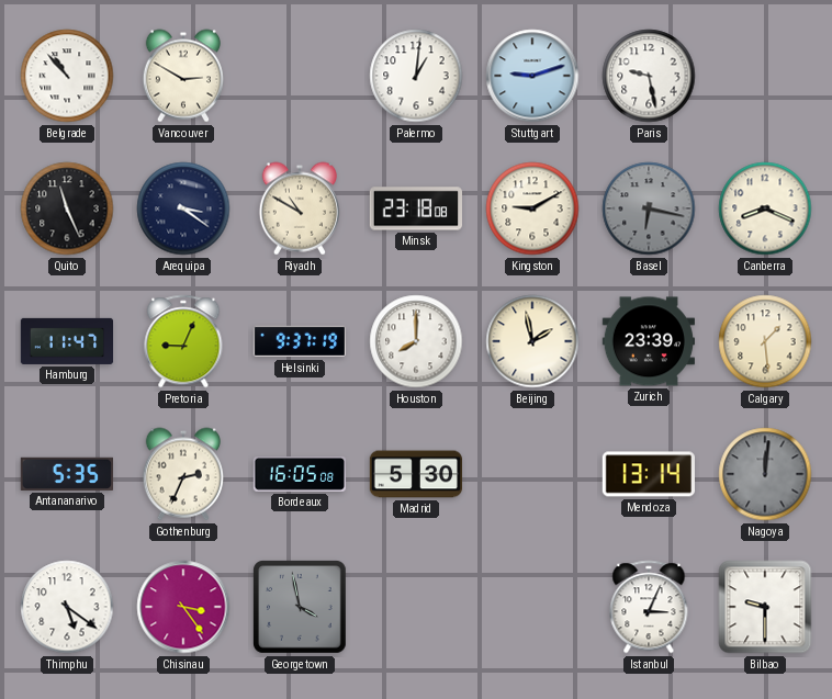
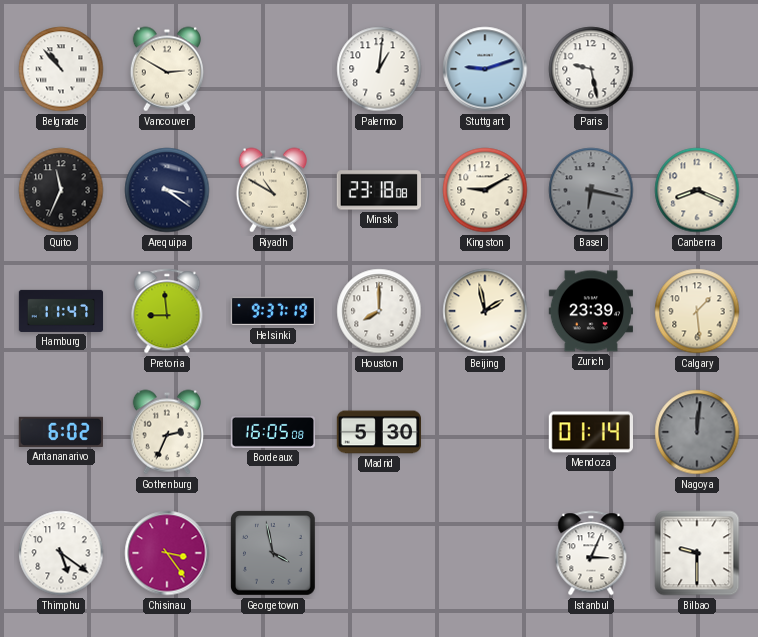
Quito: 11:26 -> 11:34 (61, 190)
Pretoria: 9:04 -> 8:59 (167, 311)
Antananarivo: 5:35 -> 6:02 (60, 432)
Mendoza: 13:14 -> 01:14 (590, 432)
